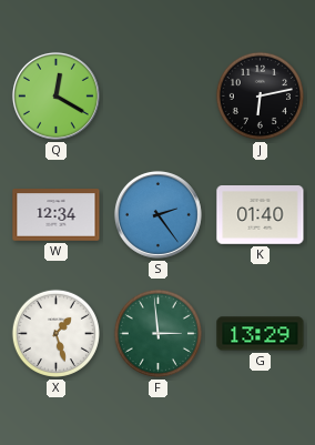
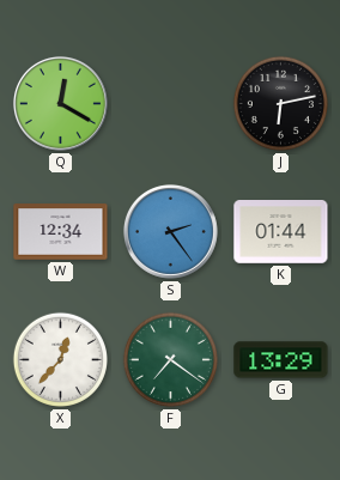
K: 01:40 -> 01:44 (281, 232)
X: 1:27 -> 12:37 (60, 359)
F: 2:59 -> 7:21 (170, 359)
